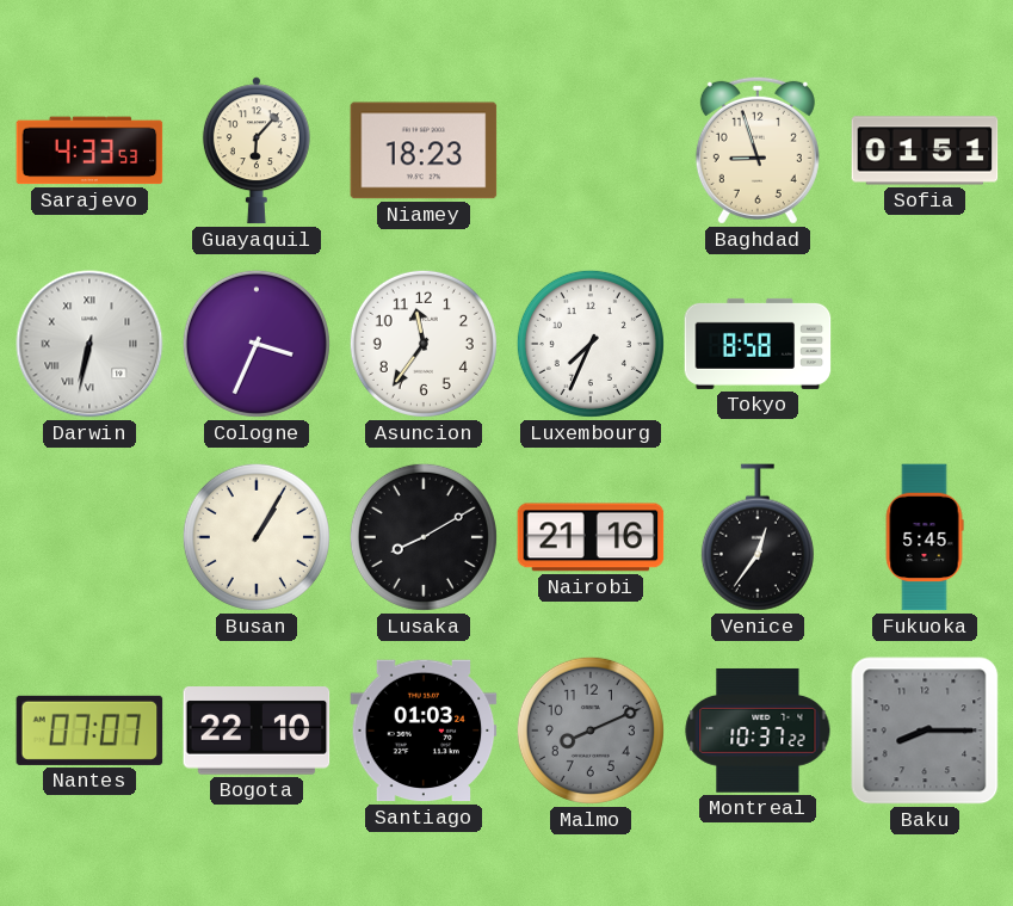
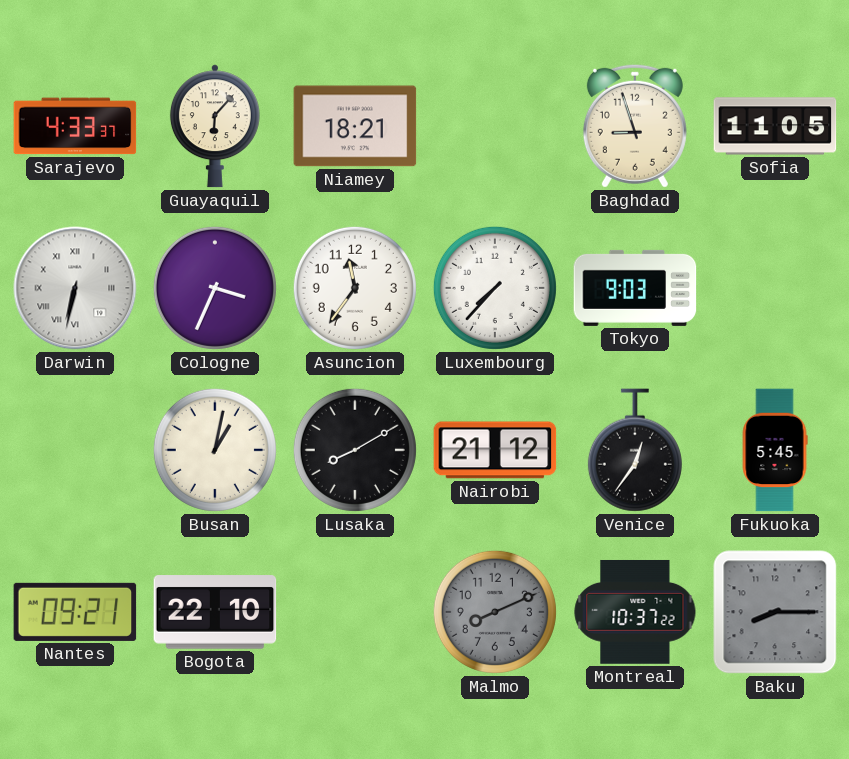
Sarajevo: 4:33:53 -> 4:33:37 (75, 126)
Niamey: 18:23 -> 18:21 (355, 126)
Sofia: 01:51 -> 11:05 (775, 126)
Luxembourg: 7:34 -> 7:37 (495, 288)
Tokyo: 8:58 -> 9:03 (635, 288)
Busan: 1:05 -> 1:02 (215, 450)
Nairobi: 21:16 -> 21:12 (495, 450)
Nantes: 07:07 -> 09:21 (75, 612)
Santiago: 01:03 -> none (424, 731)
